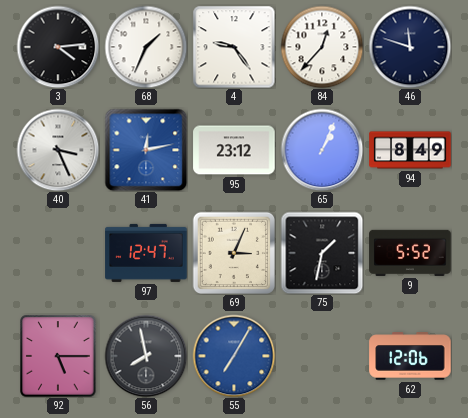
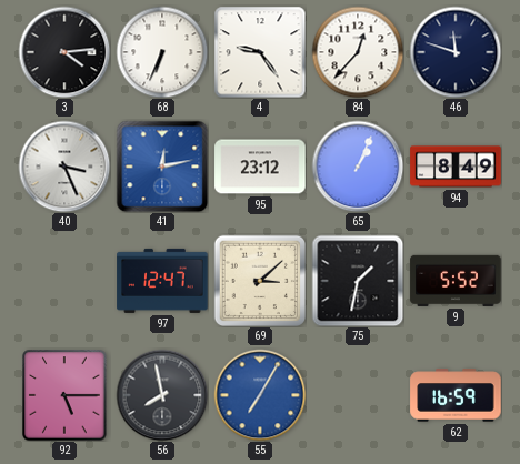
68: 1:34 -> 6:34 (162, 52)
69: 3:04 -> 3:08 (260, 281)
62: 12:06 -> 16:59 (456, 395)
